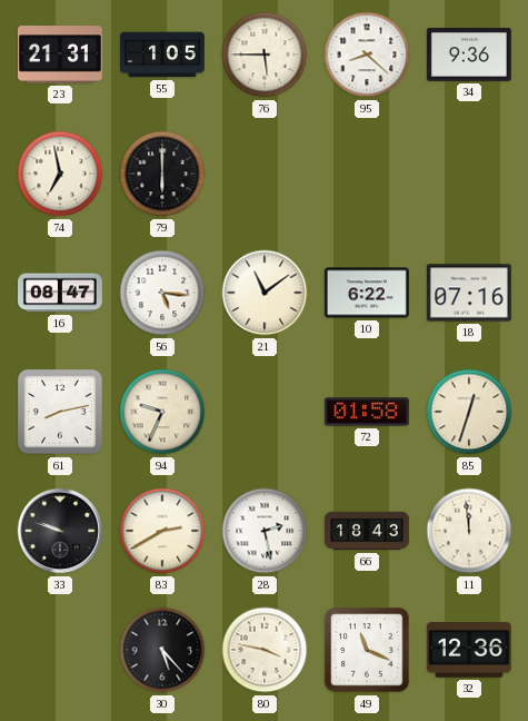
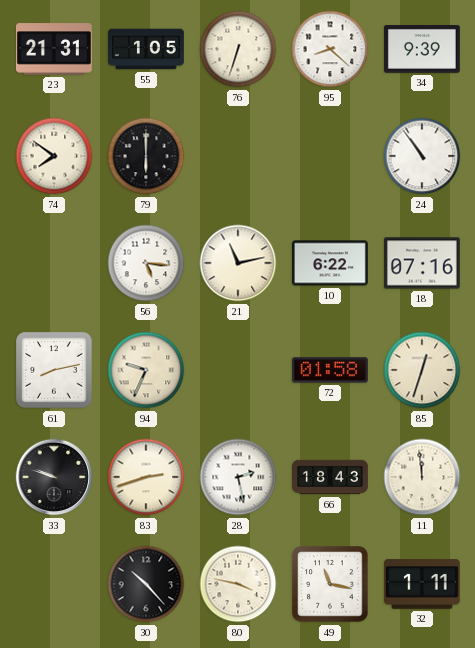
76: 5:45 -> 6:33 (238, 49)
34: 9:36 -> 9:39 (422, 50)
74: 6:58 -> 7:51 (54, 156)
24: none -> 10:54 (422, 156)
16: 08:47 -> none (61, 293)
21: 11:09 -> 11:13 (238, 263)
83: 2:40 -> 2:42 (146, 477)
30: 5:23 -> 10:23 (146, 584)
49: 11:19 -> 11:17 (330, 584)
32: 12:36 -> 1:11 (422, 584)
